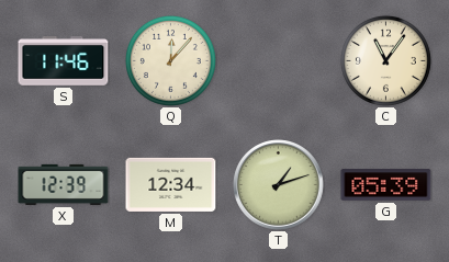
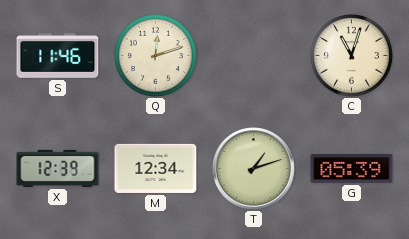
Q: 12:07 -> 12:12 (155, 55)
C: 11:06 -> 11:03 (351, 55)
